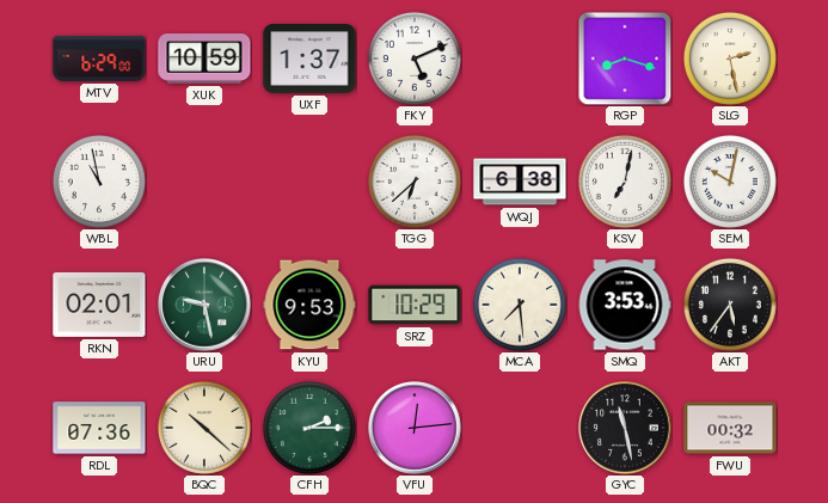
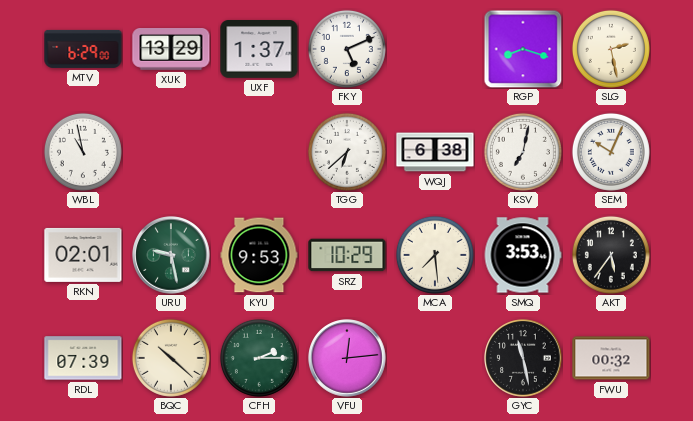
XUK: 10:59 -> 13:29 (171, 50)
SEM: 10:02 -> 10:04 (611, 152)
RDL: 07:36 -> 07:39 (83, 358)
